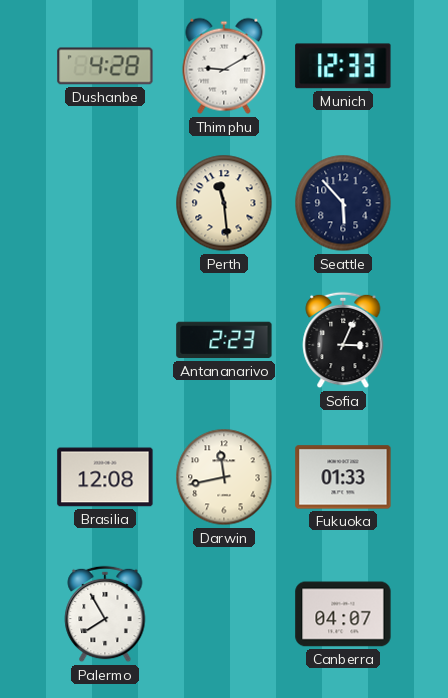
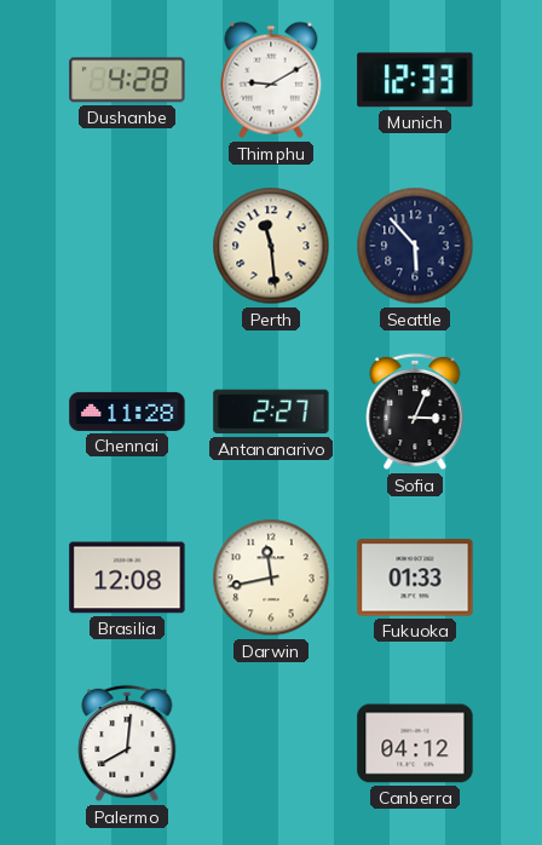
Chennai: none -> 11:28 (127, 412)
Antananarivo: 2:23 -> 2:27 (271, 412)
Palermo: 7:55 -> 8:01 (127, 743)
Canberra: 04:07 -> 04:12 (415, 743)
